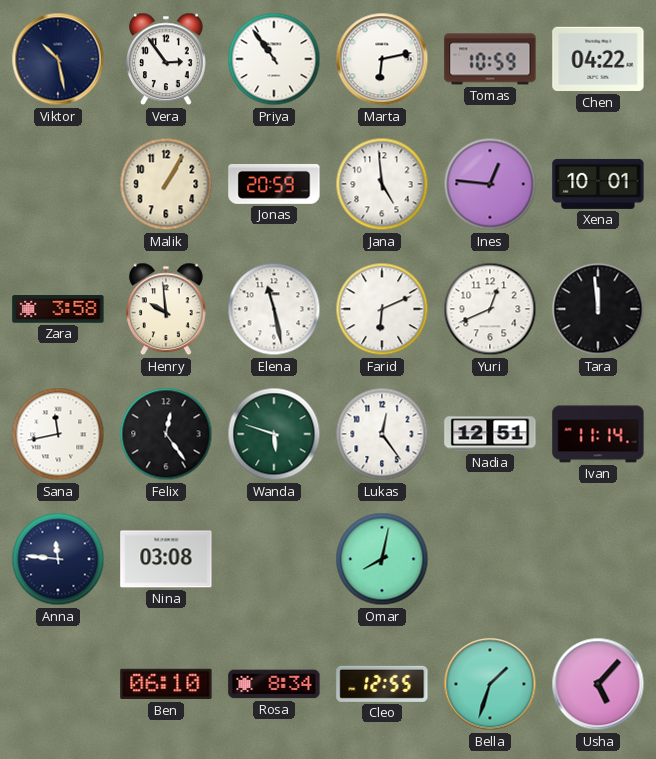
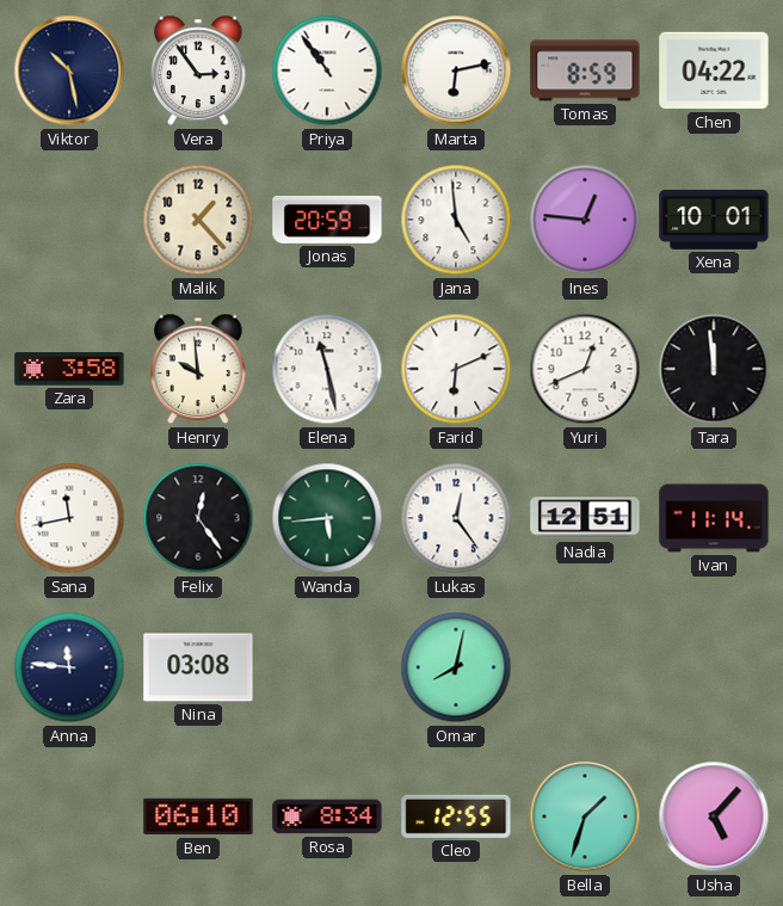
Tomas: 10:59 -> 8:59 (585, 70)
Malik: 1:05 -> 1:23 (198, 220)
Wanda: 5:48 -> 5:44 (327, 518)
